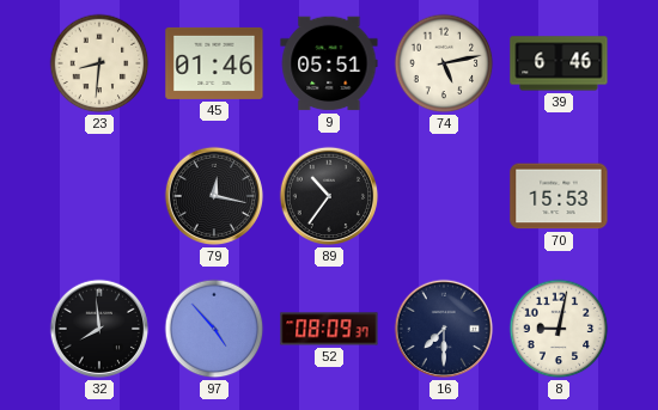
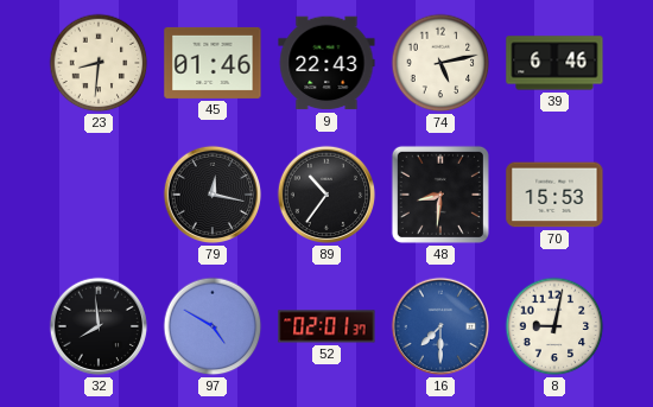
9: 05:51 -> 22:43 (326, 63)
48: none -> 8:31 (440, 195)
97: 4:53 -> 4:50 (213, 326)
52: 08:09 -> 02:01 (326, 326)
16 dial: navy -> blue (440, 326)
